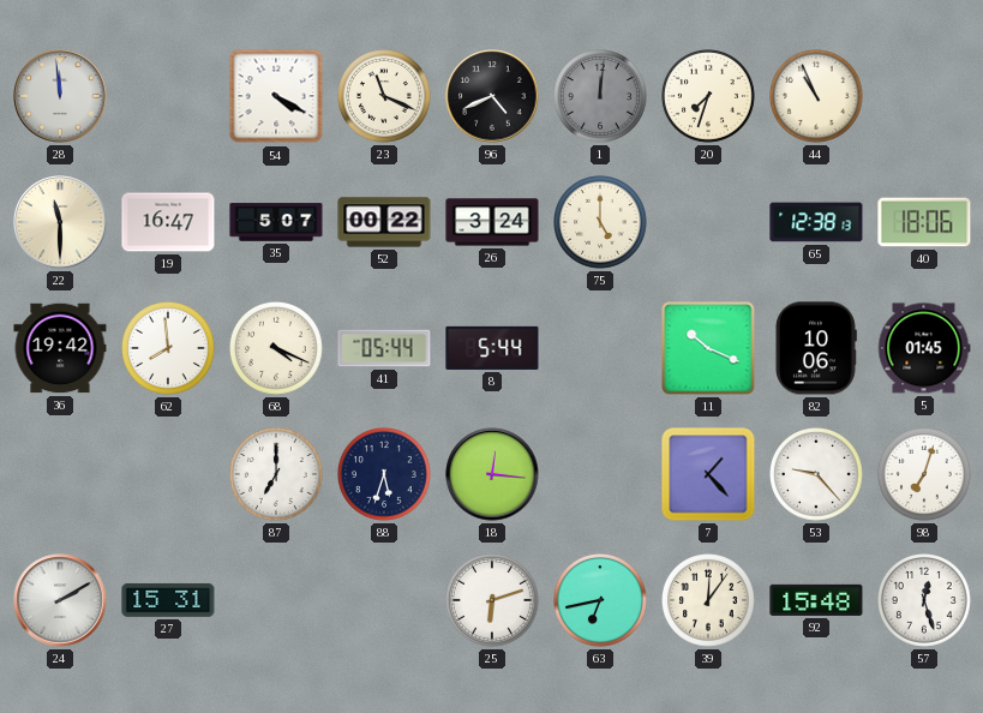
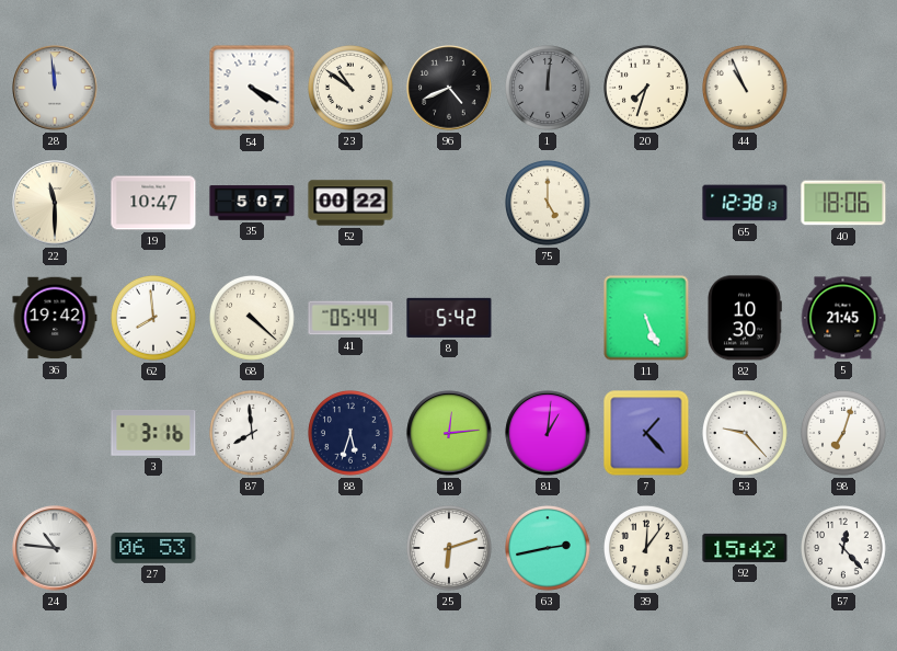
23: 11:19 -> 10:51 (352, 89)
19: 16:47 -> 10:47 (153, 203)
26: 3:24 -> none (492, 222)
68: 4:19 -> 4:22 (253, 319)
8: 5:44 -> 5:42 (449, 318)
11: 10:19 -> 5:26 (646, 318)
82: 10:06 -> 10:30 (744, 318)
5: 01:45 -> 21:45 (843, 318)
3: none -> 3:16 (153, 433)
87: 7:00 -> 7:59 (253, 434)
18: 12:16 -> 12:14 (449, 433)
81: none -> 1:01 (548, 433)
24: 2:10 -> 10:46 (55, 548)
27: 15:31 -> 06:53 (153, 548)
63: 6:43 -> 2:43 (549, 549)
92: 15:48 -> 15:42 (745, 548)
57: 12:27 -> 12:23 (844, 549)
